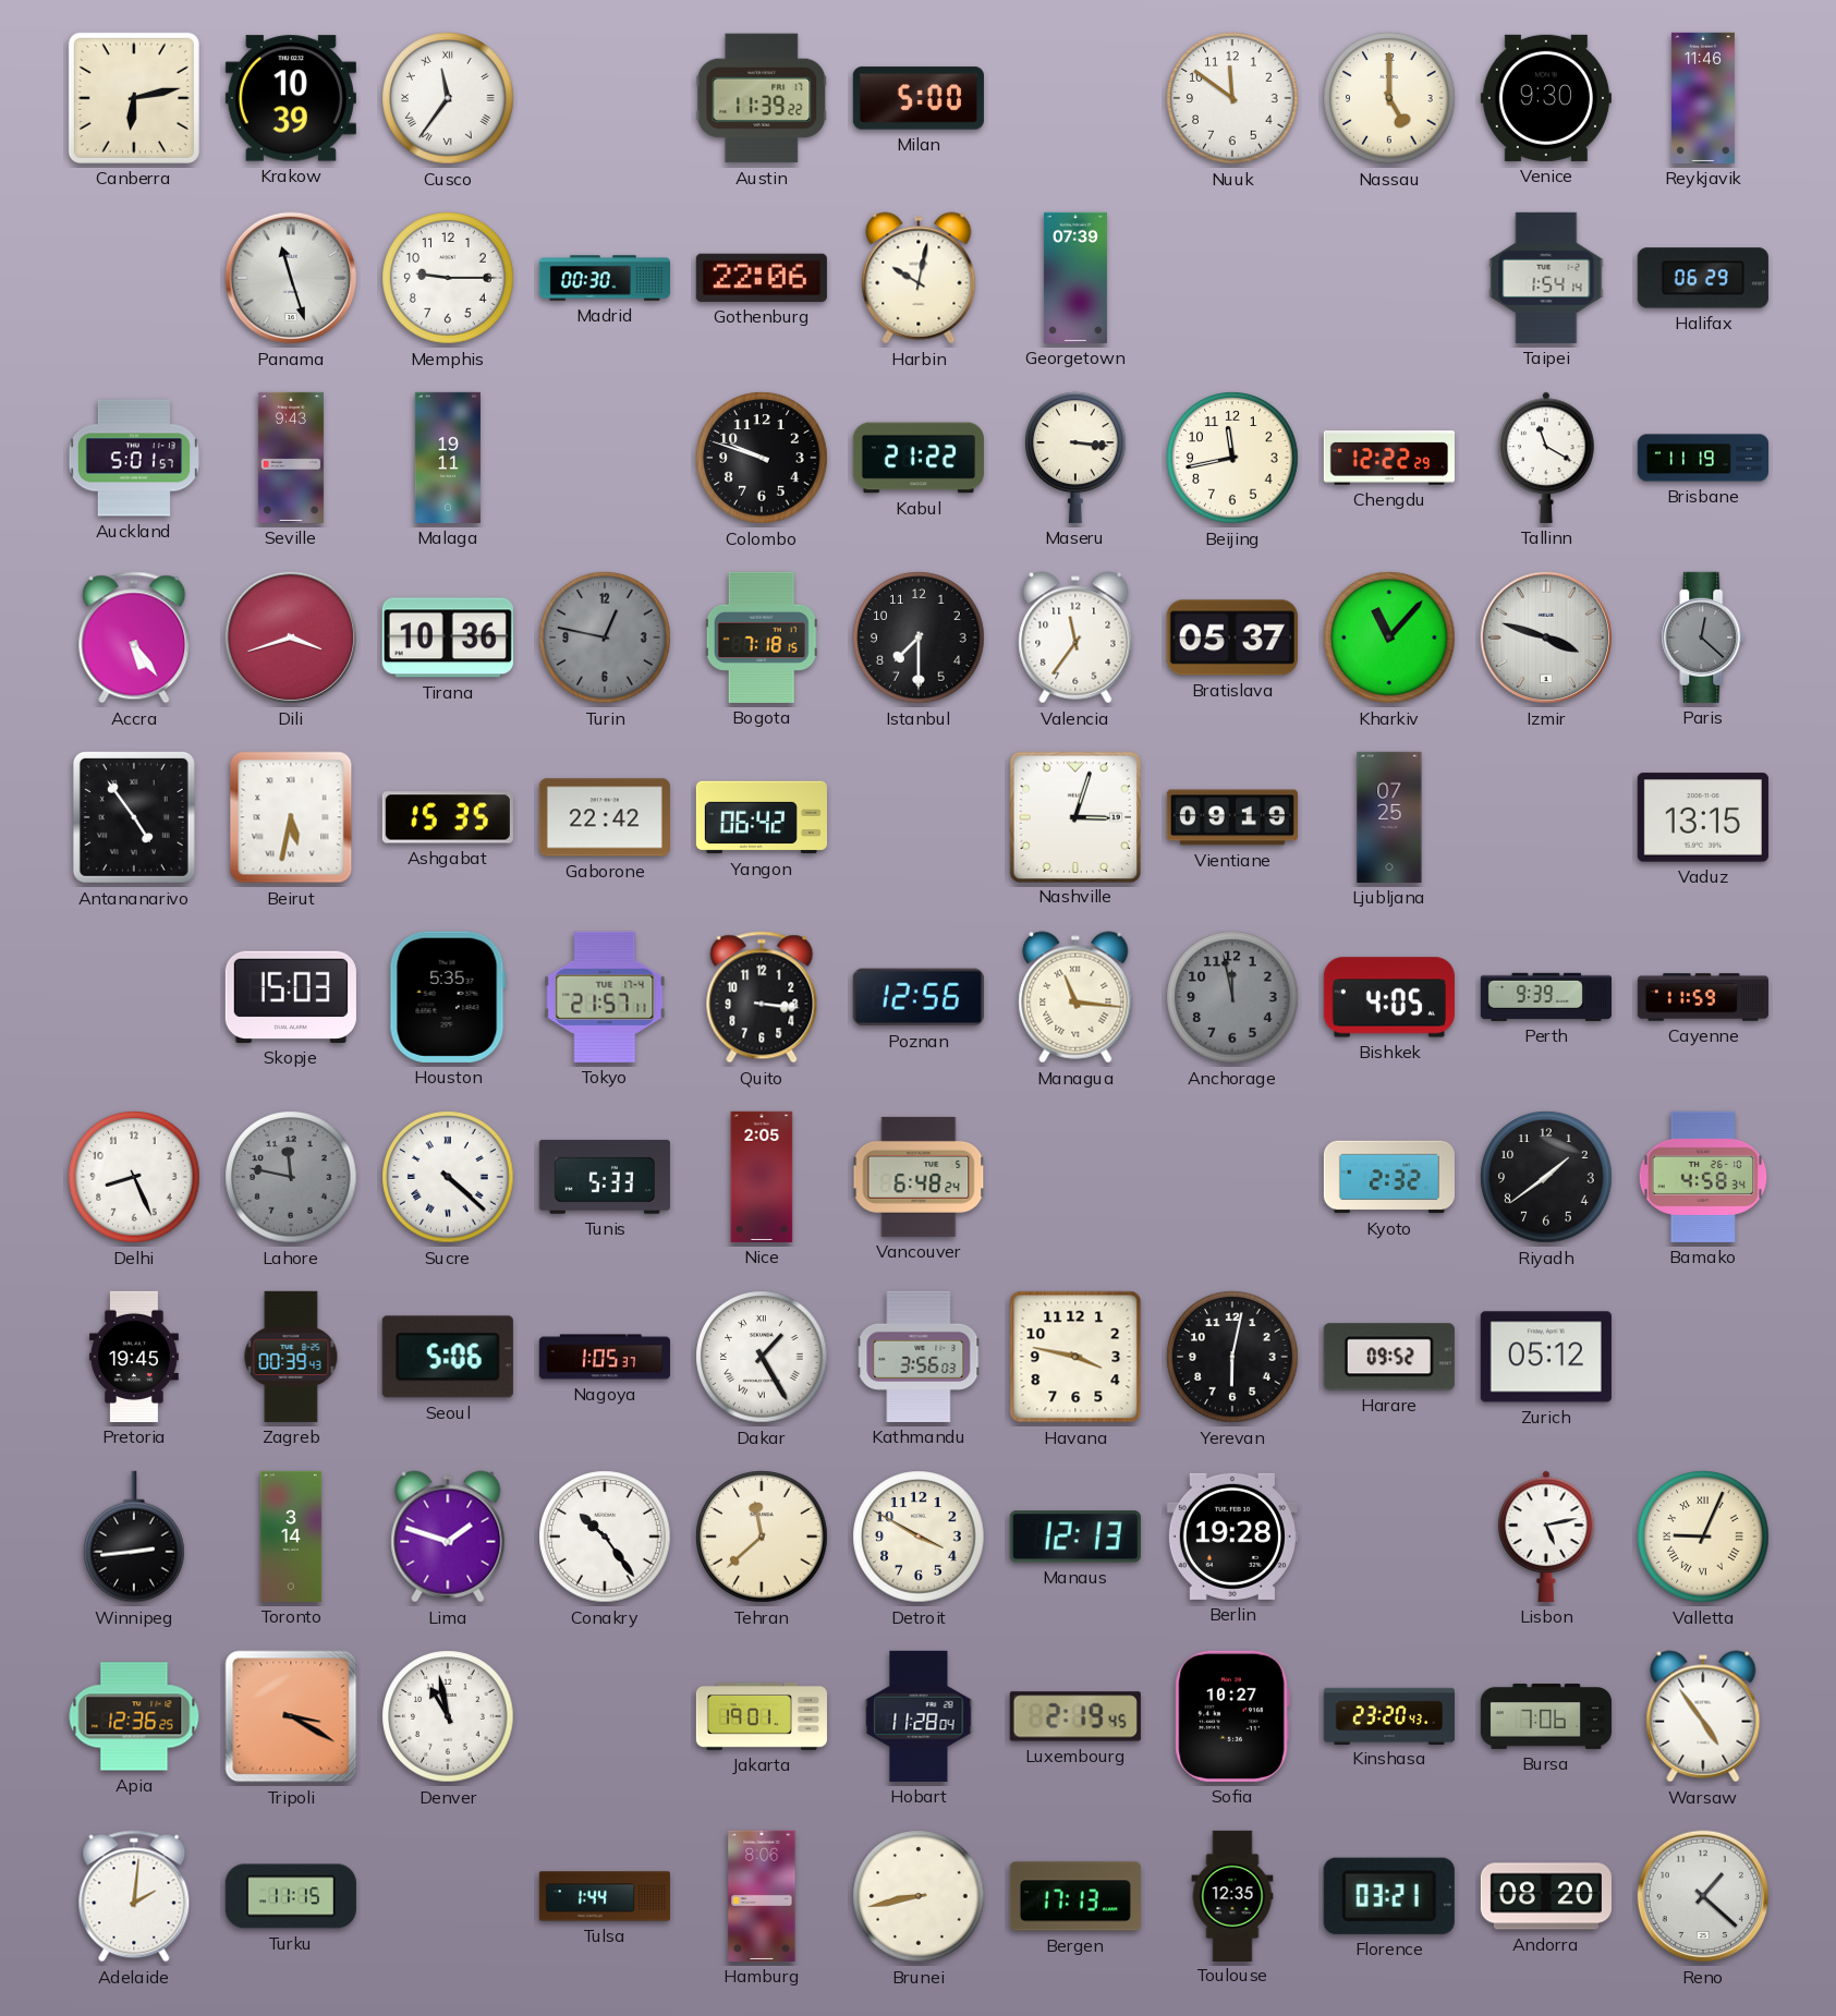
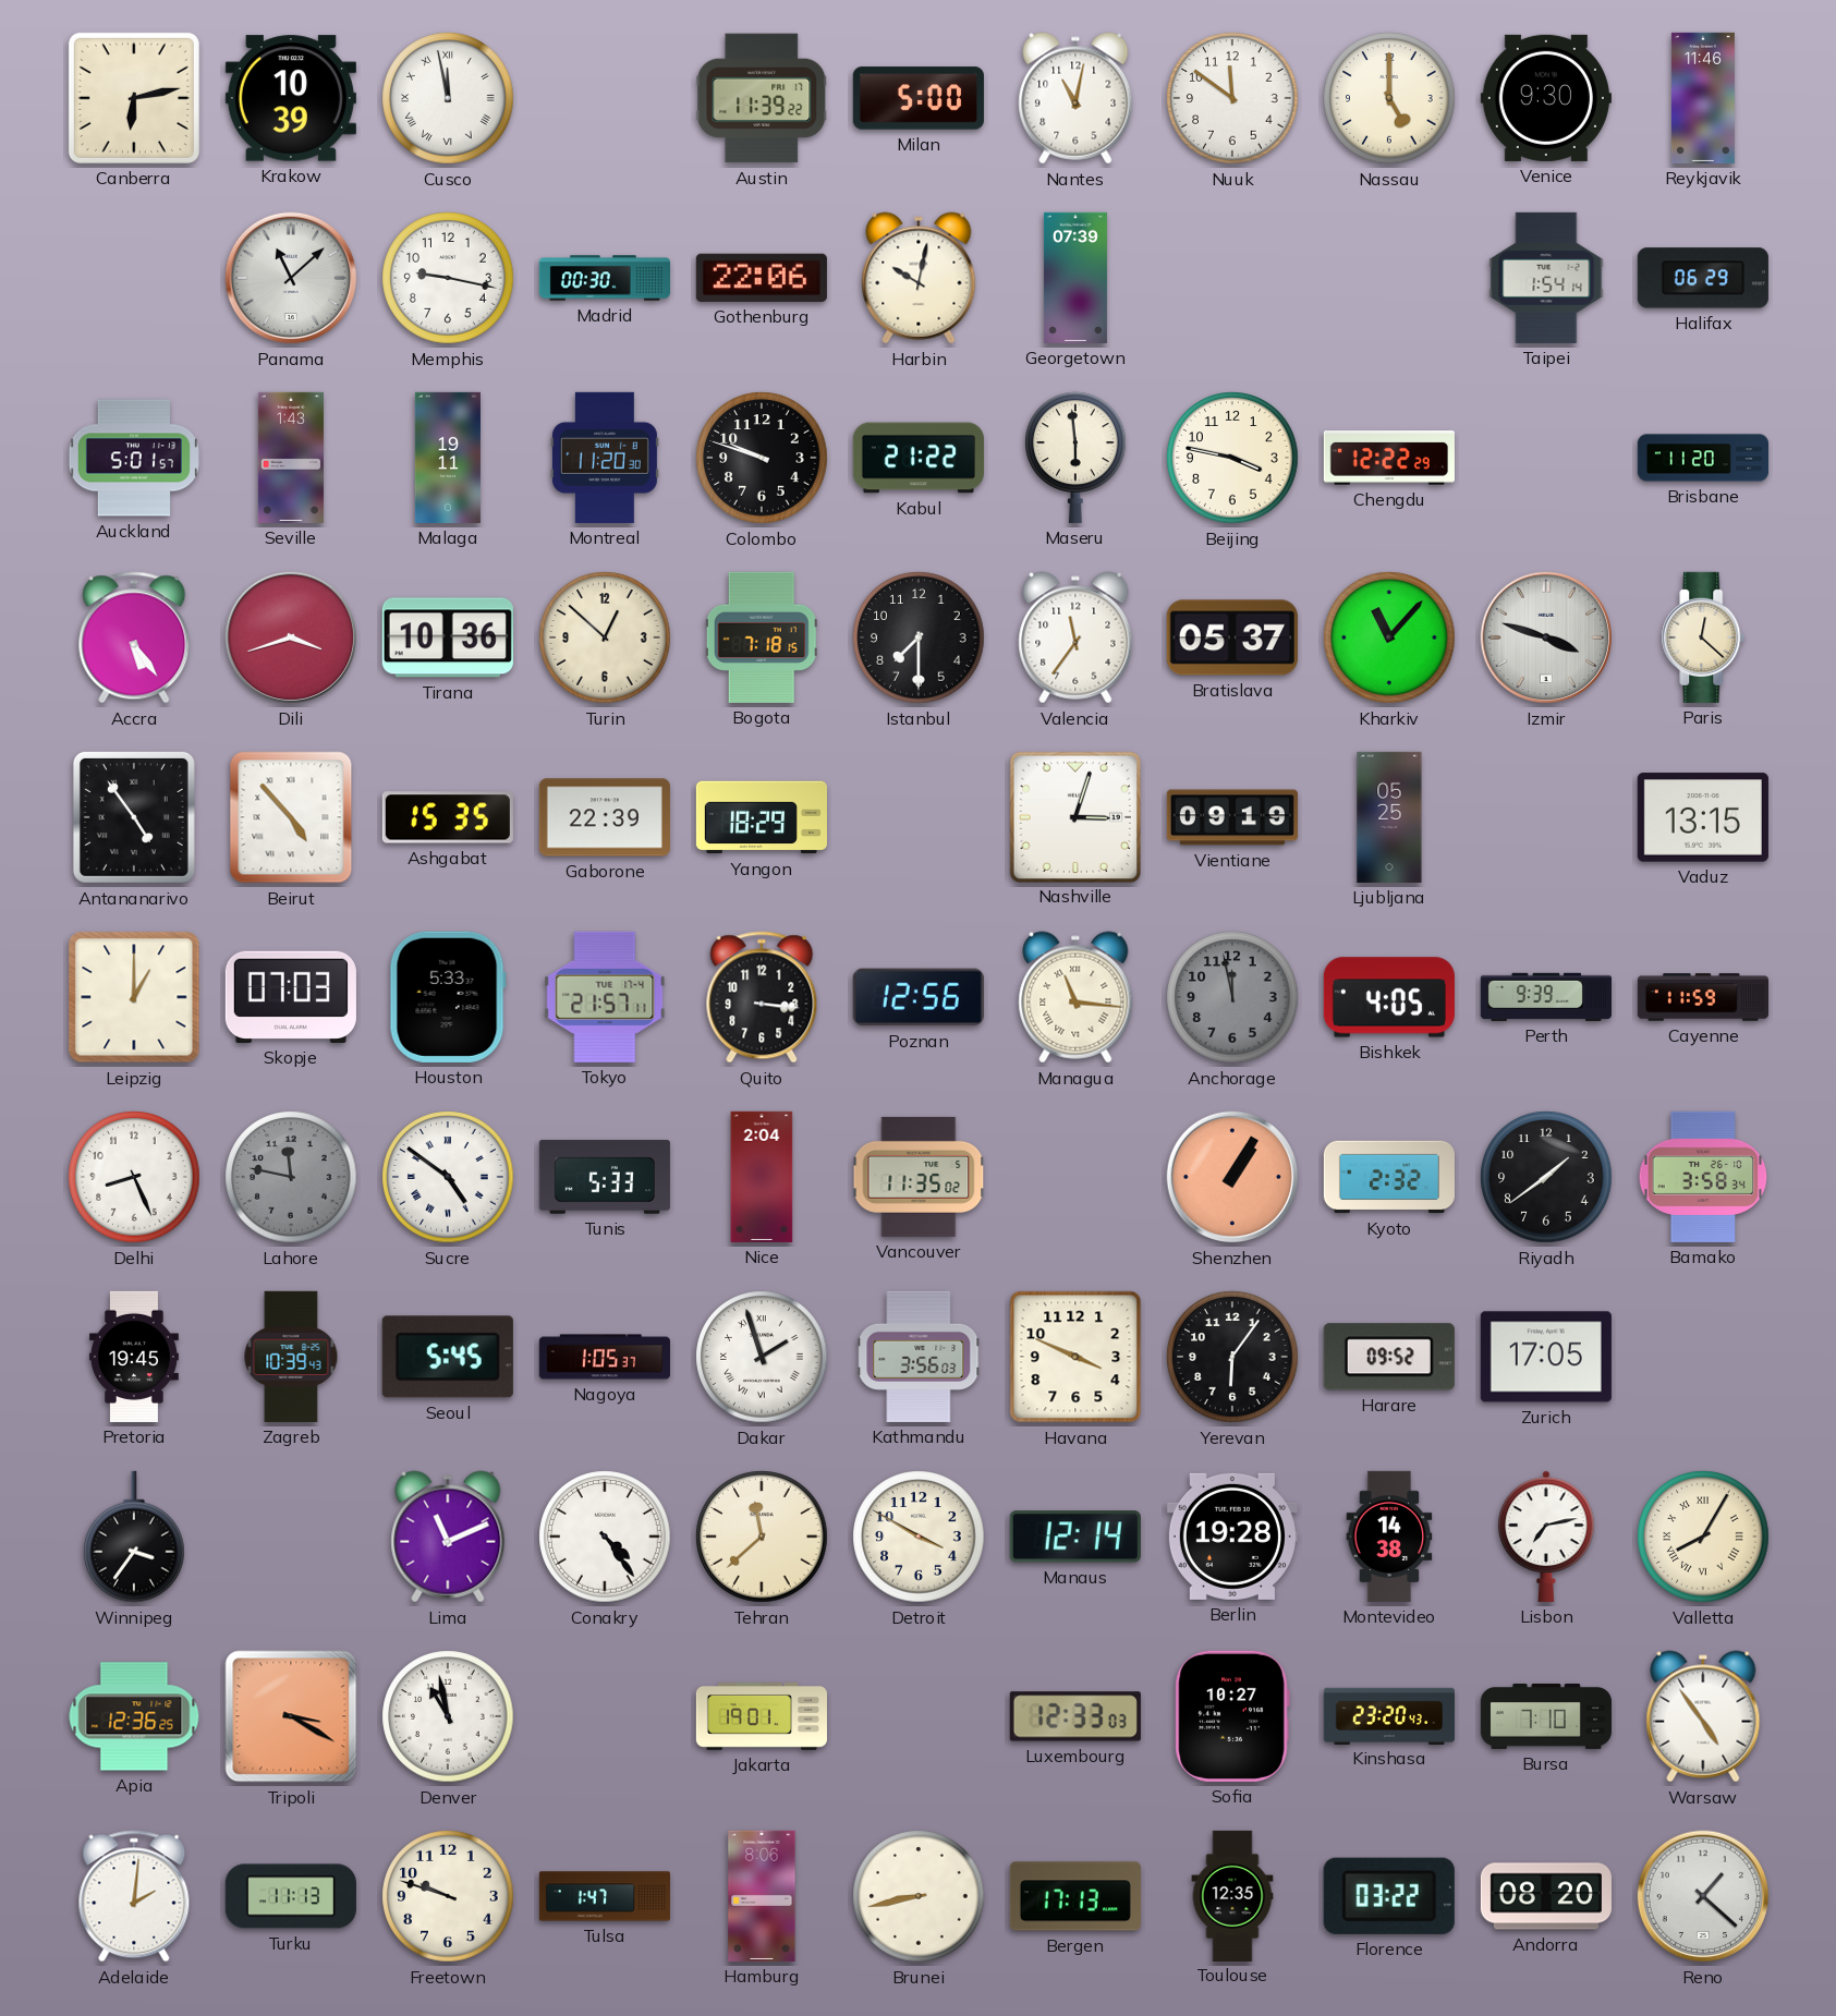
Cusco: 11:36 -> 11:58 (448, 98)
Nantes: none -> 11:02 (1075, 98)
Panama: 11:27 -> 11:08 (291, 278)
Memphis: 9:15 -> 9:17 (448, 278)
Seville: 9:43 -> 1:43 (291, 458)
Montreal: none -> 11:20 (605, 458)
Maseru: 3:16 -> 5:59 (1075, 458)
Beijing: 11:43 -> 3:47 (1232, 458)
Tallinn: 11:20 -> none (1546, 458)
Brisbane: 11:19 -> 11:20 (1702, 458)
Turin: 12:47 -> 12:52 (605, 637)
Turin dial: grey -> cream (605, 637)
Paris dial: grey -> cream (1703, 637)
Beirut: 5:32 -> 4:53 (291, 817)
Gaborone: 22:42 -> 22:39 (605, 817)
Yangon: 06:42 -> 18:29 (762, 817)
Ljubljana: 07:25 -> 05:25 (1389, 817)
Leipzig: none -> 1:00 (134, 997)
Skopje: 15:03 -> 07:03 (291, 997)
Houston: 5:35 -> 5:33 (448, 997)
Sucre: 4:22 -> 4:51 (448, 1177)
Nice: 2:05 -> 2:04 (762, 1177)
Vancouver: 6:48 -> 11:35 (919, 1177)
Shenzhen: none -> 1:05 (1232, 1177)
Bamako: 4:58 -> 3:58 (1703, 1177)
Zagreb: 00:39 -> 10:39 (291, 1357)
Seoul: 5:06 -> 5:45 (448, 1357)
Dakar: 1:25 -> 1:57 (762, 1357)
Havana: 3:47 -> 3:49 (1075, 1357)
Yerevan: 6:02 -> 6:06 (1232, 1357)
Zurich: 05:12 -> 17:05 (1546, 1357)
Winnipeg: 2:44 -> 3:36 (134, 1537)
Toronto: 3:14 -> none (291, 1537)
Lima: 1:48 -> 11:11 (448, 1537)
Conakry: 10:24 -> 4:24 (605, 1537)
Manaus: 12:13 -> 12:14 (1075, 1537)
Montevideo: none -> 14:38 (1389, 1537)
Lisbon: 5:13 -> 7:13 (1546, 1537)
Valletta: 9:04 -> 8:05 (1703, 1537)
Hobart: 11:28 -> none (919, 1716)
Luxembourg: 2:19 -> 12:33 (1075, 1716)
Bursa: 7:06 -> 7:10 (1545, 1716)
Turku: 11:15 -> 11:13 (291, 1896)
Freetown: none -> 9:48 (448, 1896)
Tulsa: 1:44 -> 1:47 (605, 1896)
Florence: 03:21 -> 03:22 (1389, 1896)
